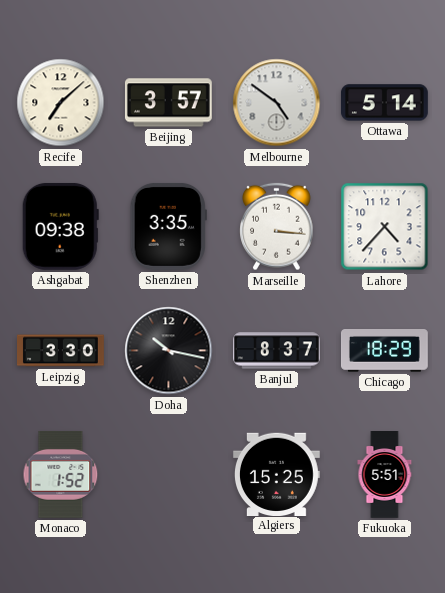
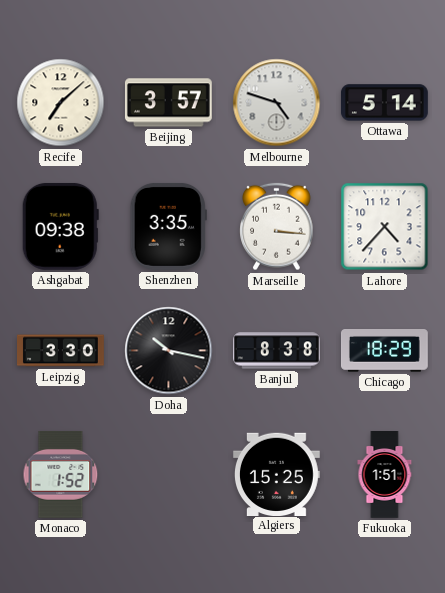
Melbourne: 4:51 -> 4:48 (277, 103)
Banjul: 8:37 -> 8:38 (277, 351)
Fukuoka: 5:51 -> 1:51 (385, 475)
